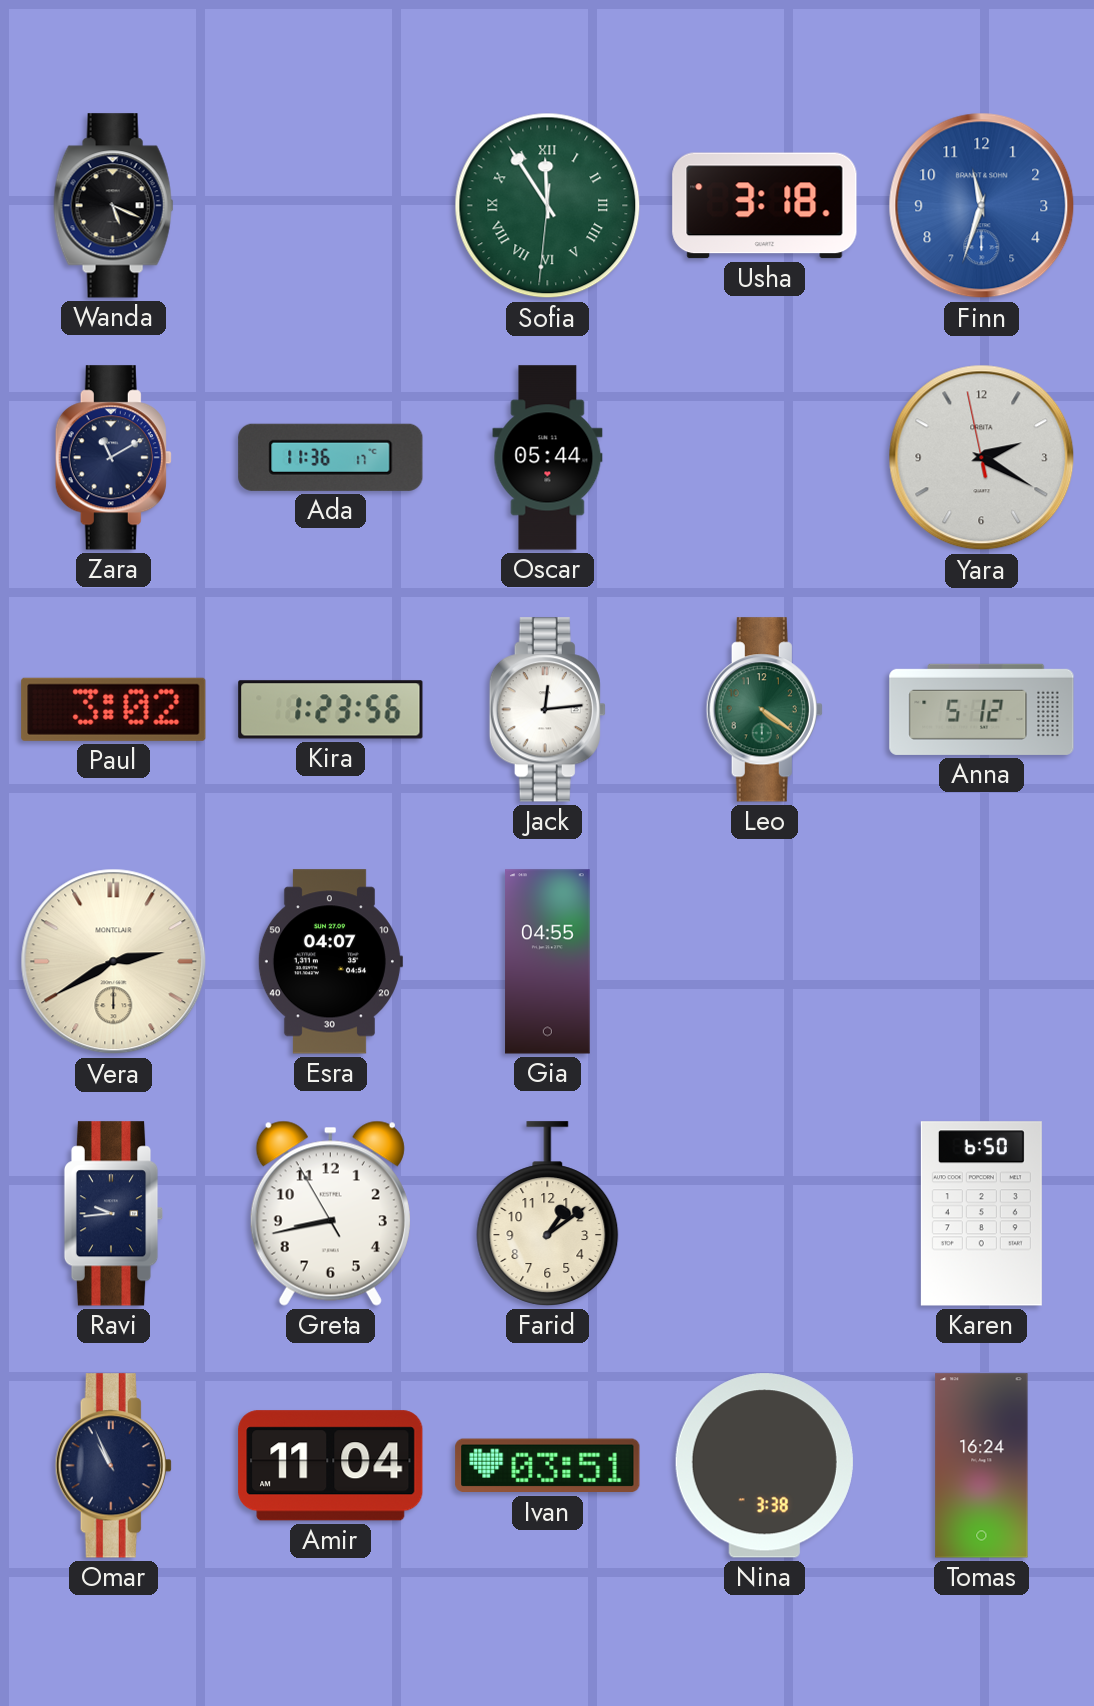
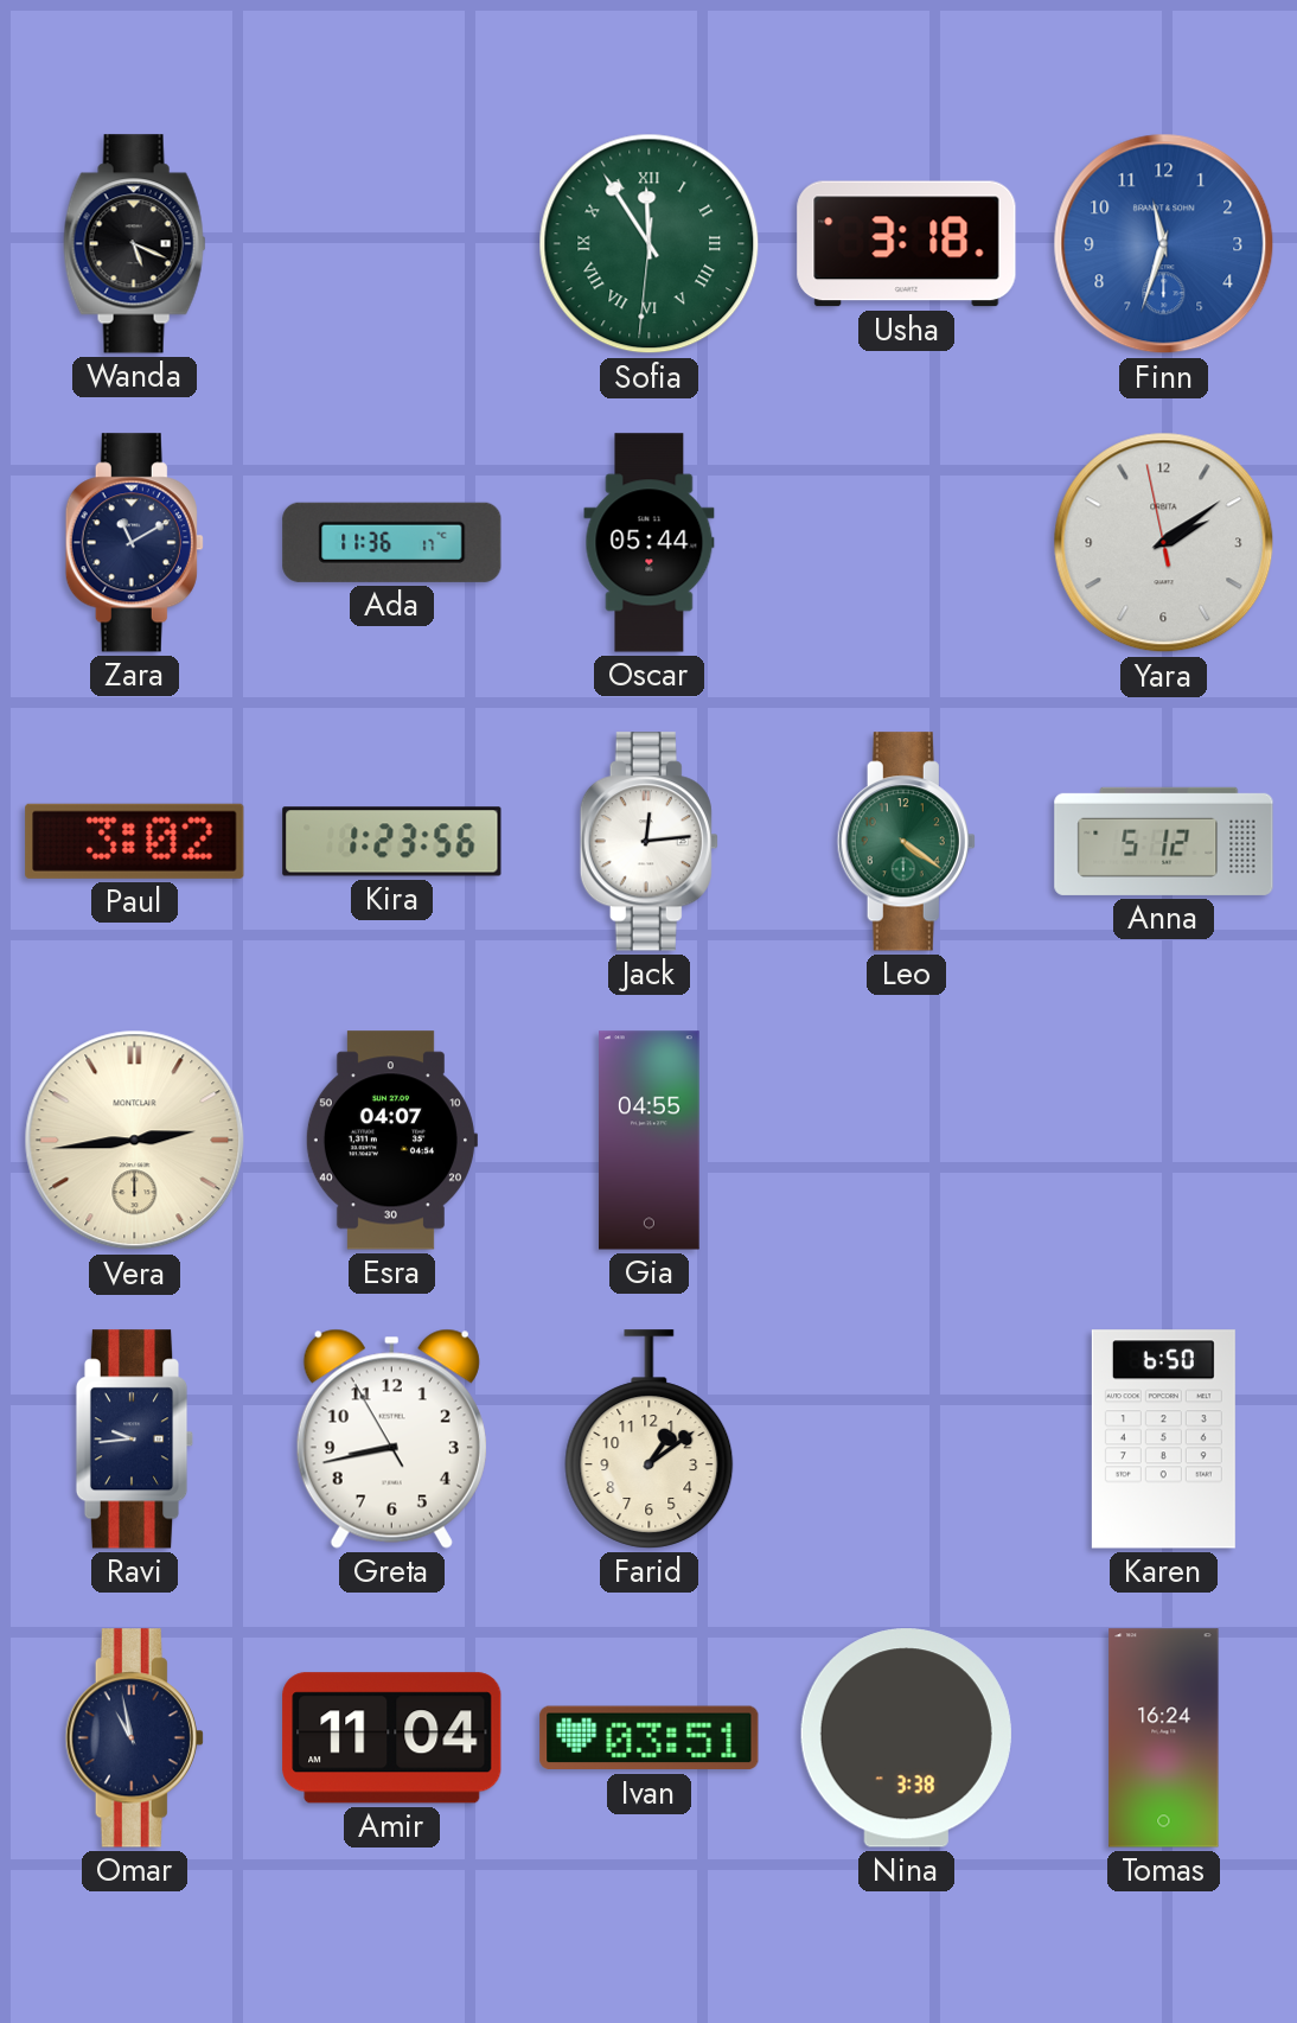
Yara: 2:19 -> 2:08 (1164, 543)
Vera: 2:40 -> 2:44 (135, 1141)
Omar: 10:56 -> 10:58 (134, 1738)
